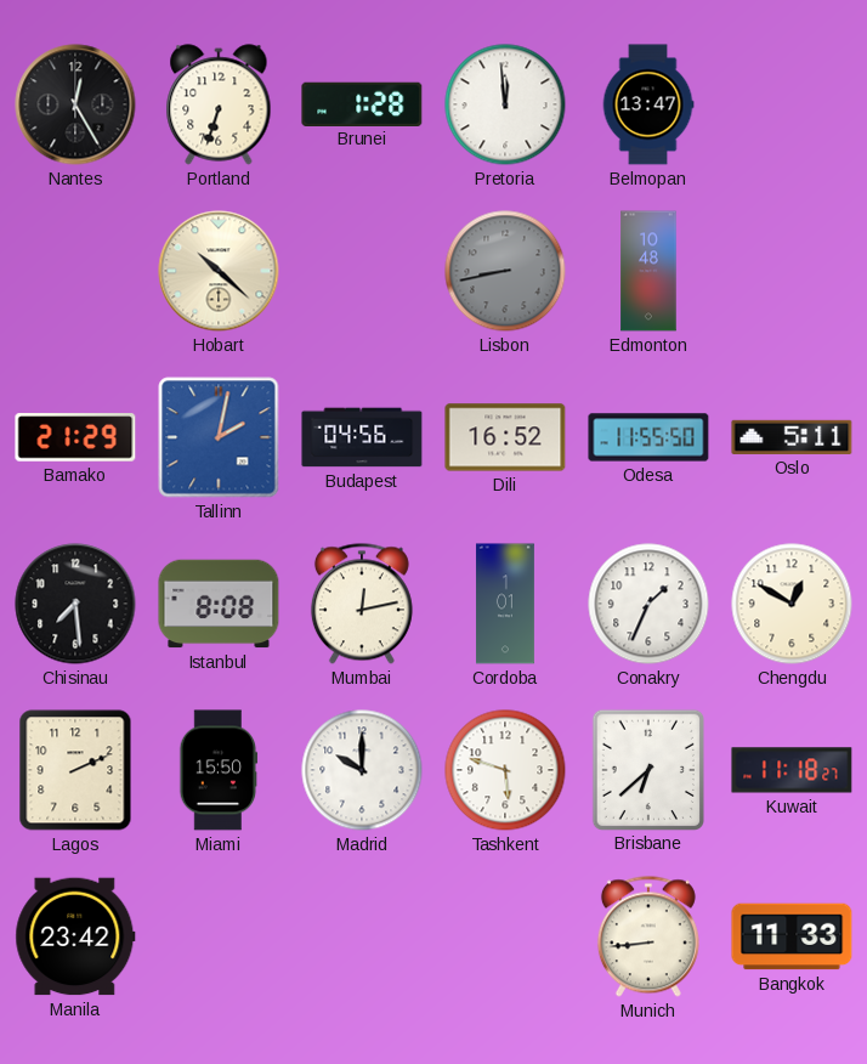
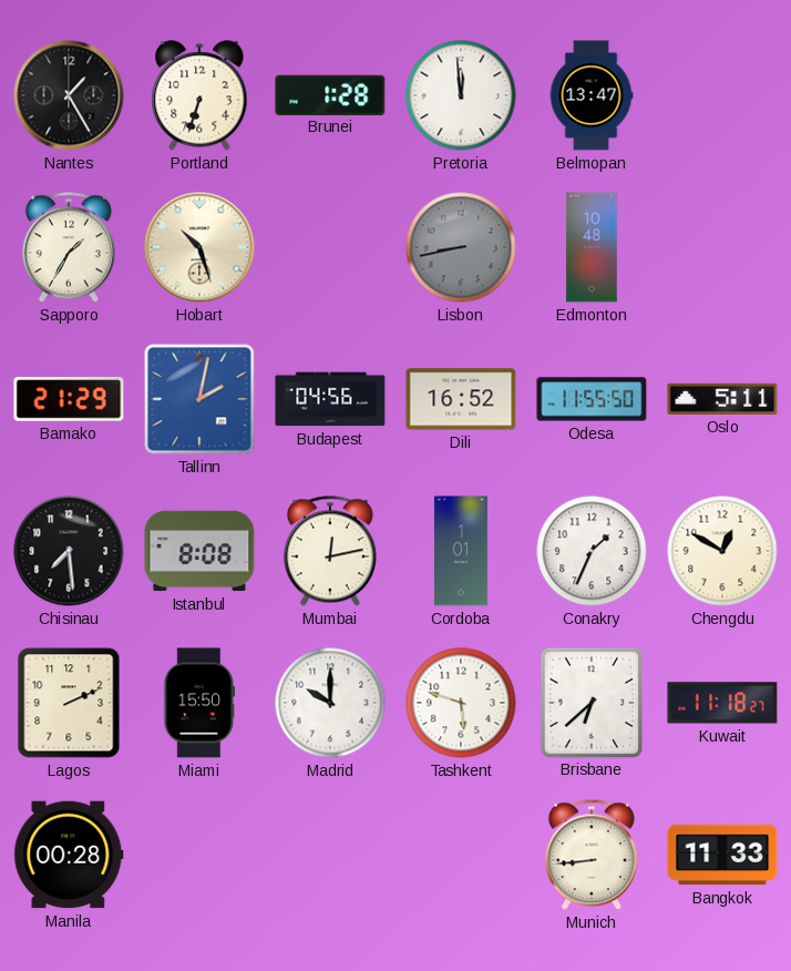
Nantes: 12:25 -> 1:25 (69, 95)
Sapporo: none -> 1:35 (69, 247)
Hobart: 10:22 -> 10:27 (199, 247)
Manila: 23:42 -> 00:28 (69, 855)
